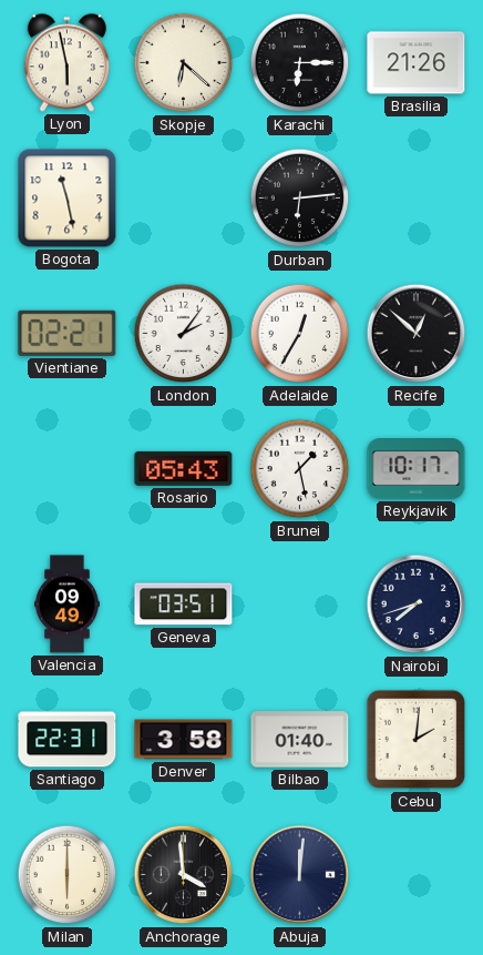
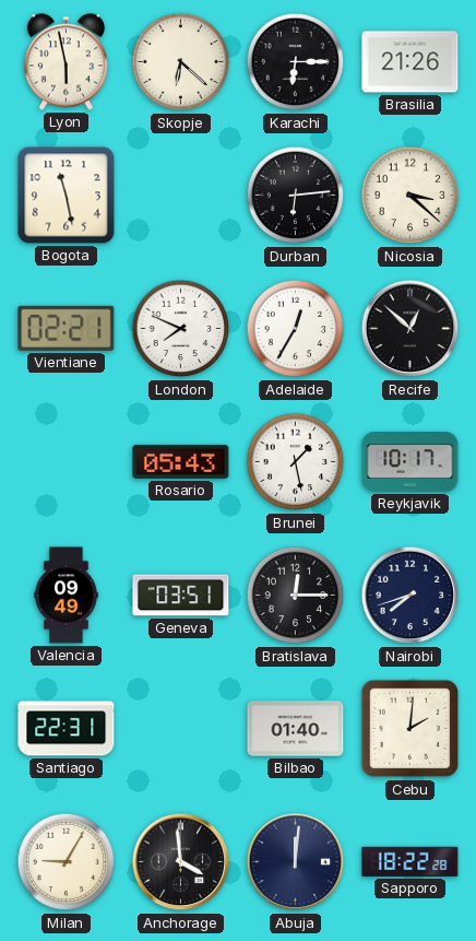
Nicosia: none -> 3:22 (410, 196)
London: 2:06 -> 7:49 (181, 329)
Bratislava: none -> 12:15 (296, 596)
Denver: 3:58 -> none (184, 740)
Milan: 6:00 -> 9:05 (67, 862)
Sapporo: none -> 18:22 (410, 861)
